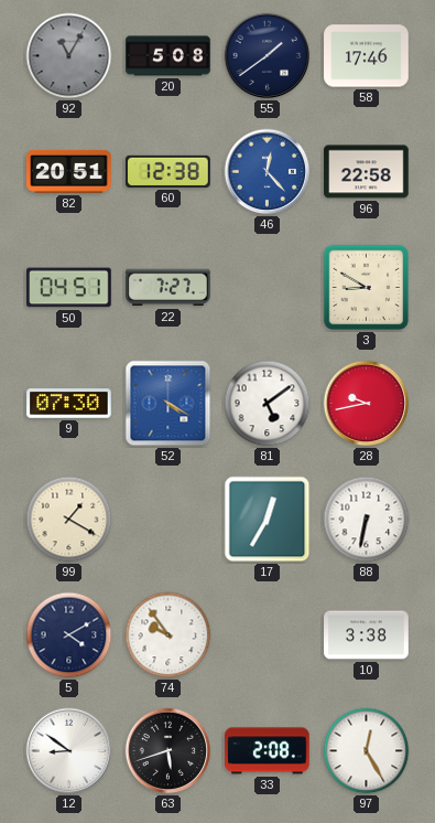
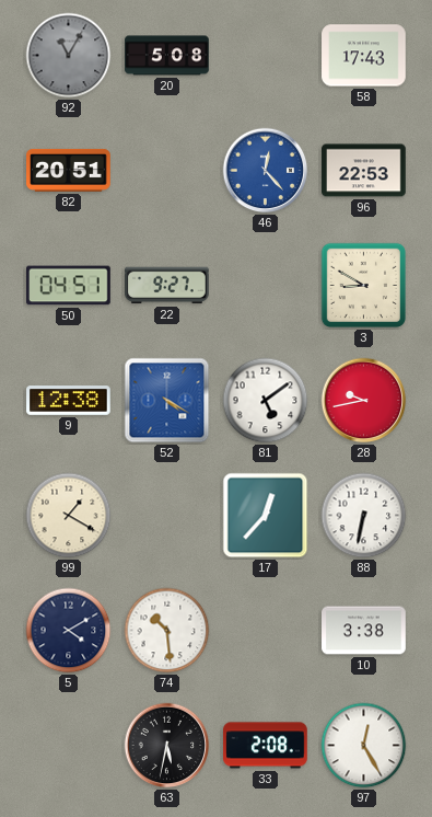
55: 1:39 -> none (268, 56)
58: 17:46 -> 17:43 (364, 56)
60: 12:38 -> none (168, 171)
96: 22:58 -> 22:53 (364, 171)
22: 7:27 -> 9:27 (167, 286)
9: 07:30 -> 12:38 (69, 401)
17: 12:35 -> 12:37 (266, 516)
74: 9:54 -> 10:29 (167, 631)
12: 8:51 -> none (69, 751)
63: 5:42 -> 5:32 (167, 746)
